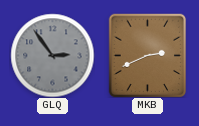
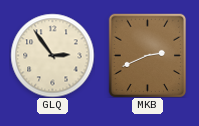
GLQ dial: grey -> cream (52, 55)
